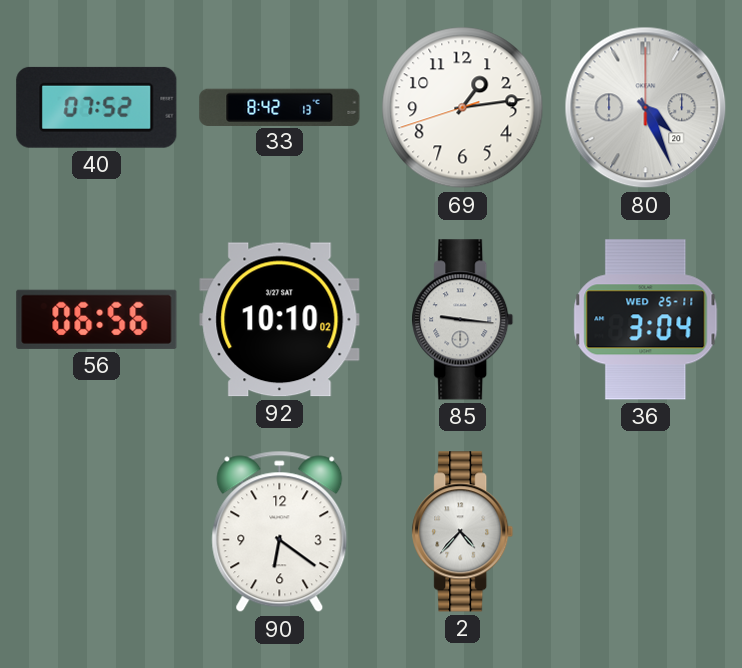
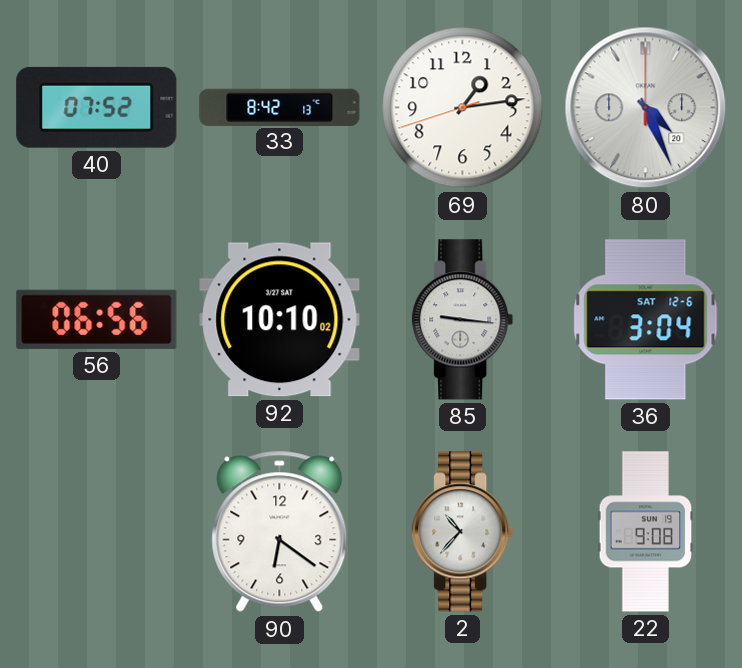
36 date: WED 25-11 -> SAT 12-6 (646, 320)
2: 4:37 -> 10:37 (463, 532)
22: none -> 9:08 (646, 532)
